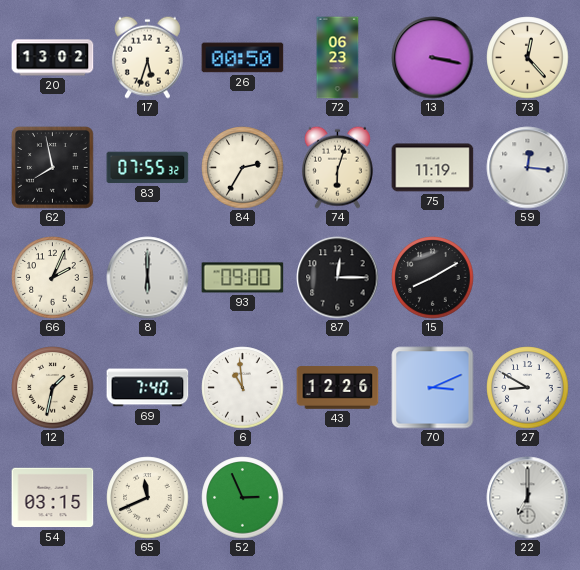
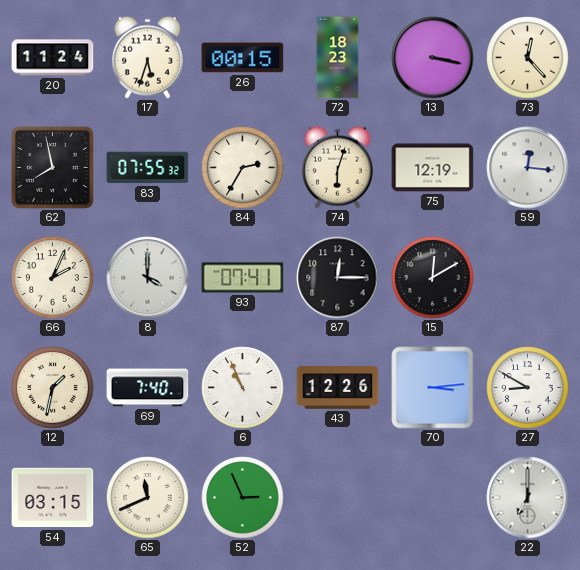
20: 13:02 -> 11:24 (53, 58)
26: 00:50 -> 00:15 (243, 58)
72: 06:23 -> 18:23 (338, 58)
75: 11:19 -> 12:19 (433, 168)
8: 6:00 -> 4:00 (148, 278)
93: 09:00 -> 07:41 (243, 278)
15: 8:10 -> 12:10 (433, 278)
6: 10:59 -> 10:56 (243, 388)
70: 3:11 -> 3:14 (433, 388)
